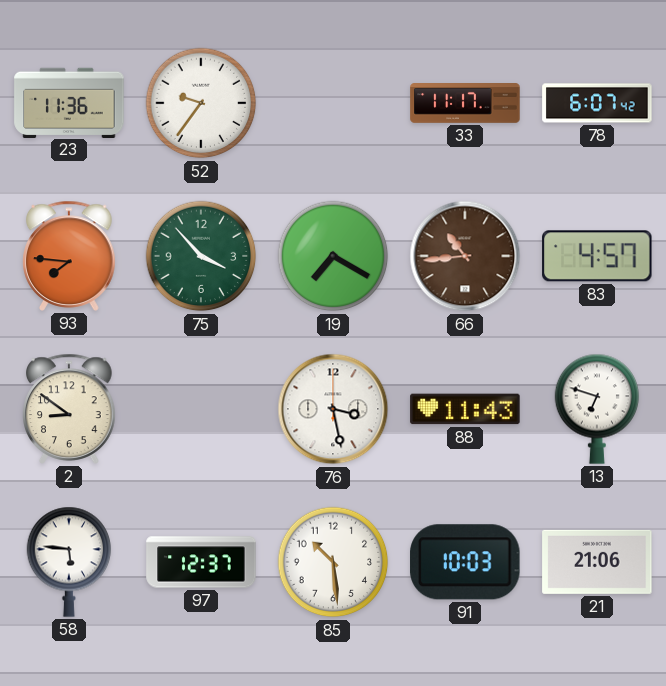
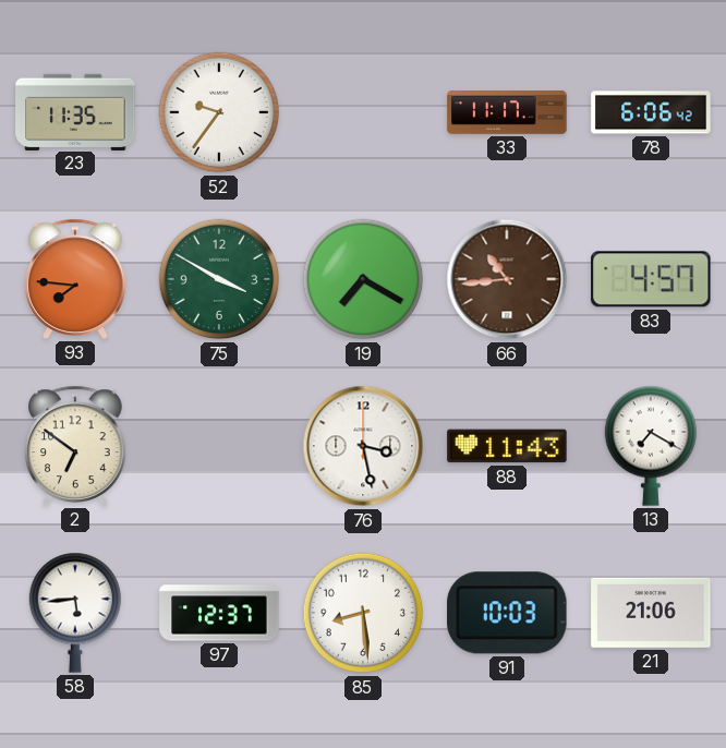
23: 11:36 -> 11:35 (75, 111)
78: 6:07 -> 6:06 (651, 112)
75: 3:53 -> 3:50 (219, 279)
2: 8:51 -> 6:51 (75, 446)
13: 6:48 -> 7:20 (651, 446)
58: 5:46 -> 5:44 (75, 613)
85: 10:29 -> 8:29 (363, 613)
